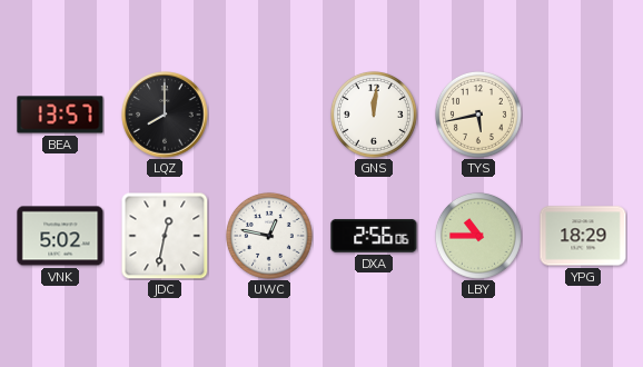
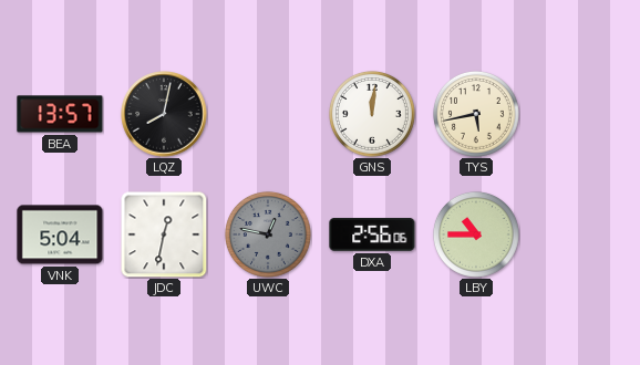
LQZ: 8:00 -> 8:02 (164, 114)
VNK: 5:02 -> 5:04 (60, 234)
UWC dial: white -> grey (268, 234)
YPG: 18:29 -> none (583, 236)
